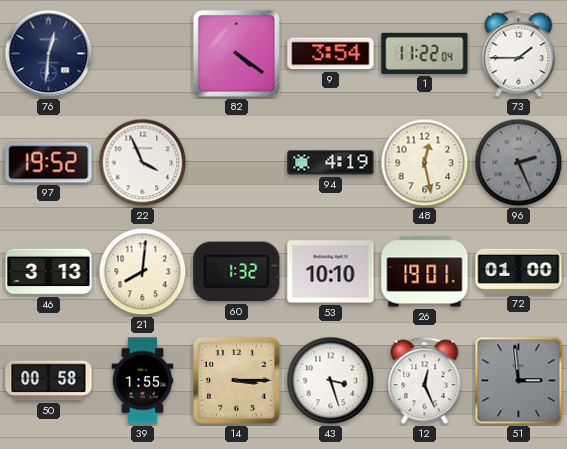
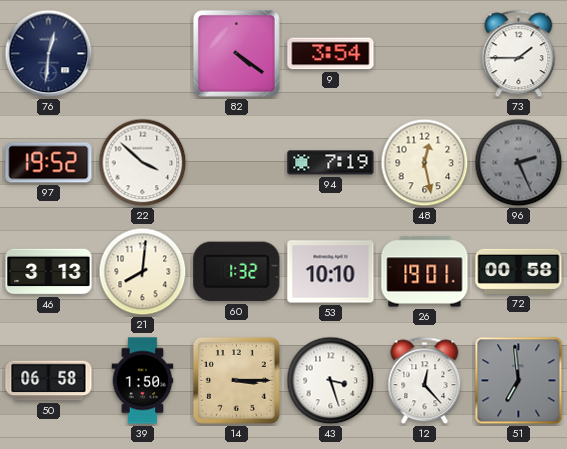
1: 11:22 -> none (425, 53)
22: 3:56 -> 3:52 (143, 163)
94: 4:19 -> 7:19 (331, 163)
72: 01:00 -> 00:58 (519, 271)
50: 00:58 -> 06:58 (49, 381)
39: 1:55 -> 1:50 (143, 381)
12: 12:26 -> 12:23 (425, 381)
51: 2:59 -> 6:59 (519, 381)
